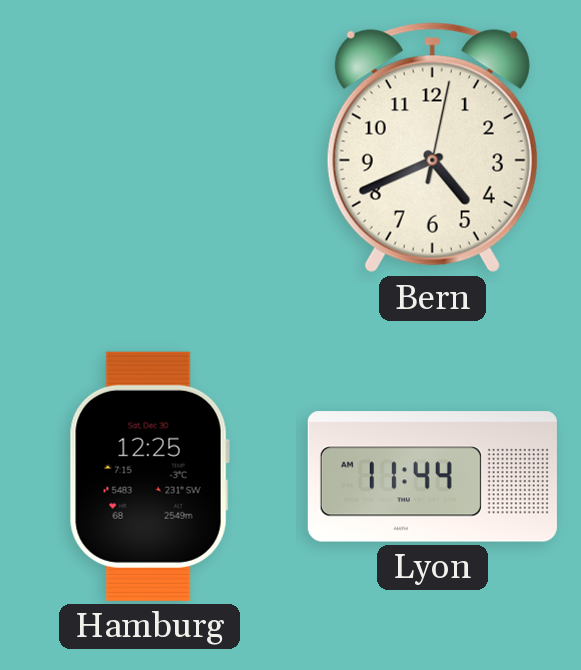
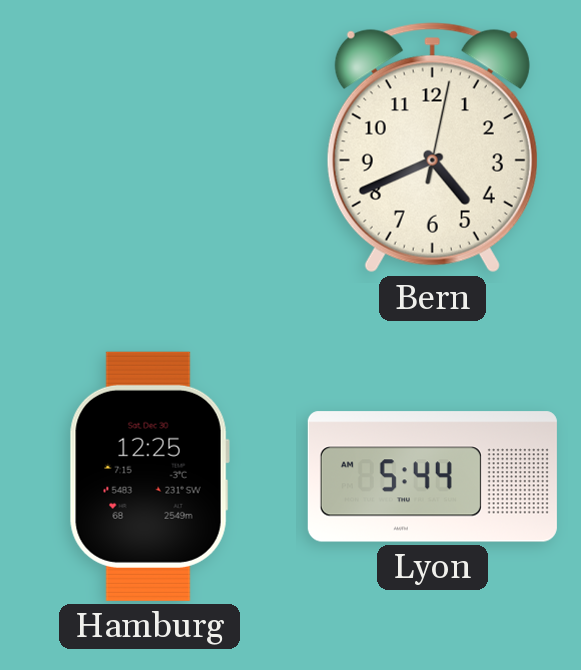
Lyon: 11:44 -> 5:44 (432, 477)
